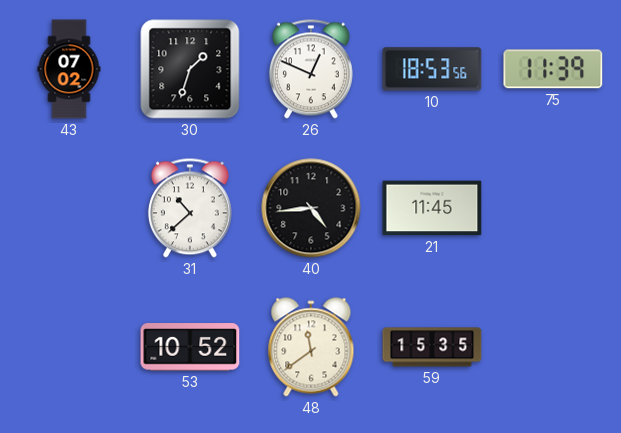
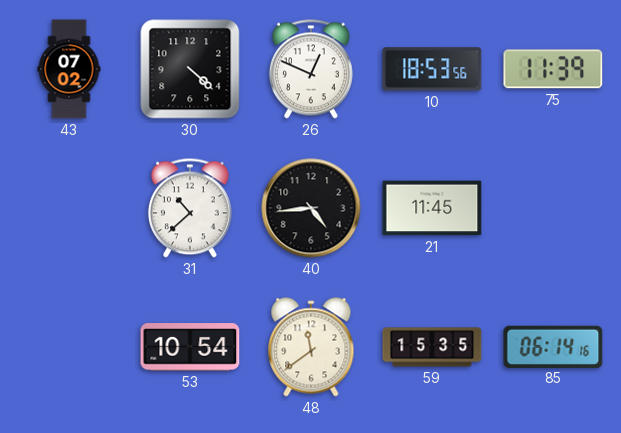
30: 1:33 -> 4:22 (190, 69)
53: 10:52 -> 10:54 (190, 347)
85: none -> 06:14 (553, 346)
